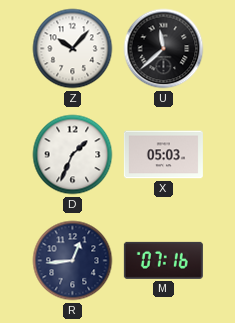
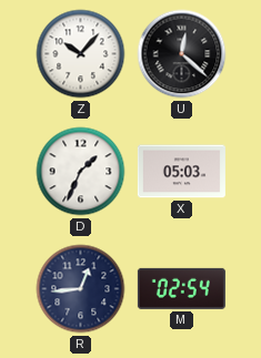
U: 11:38 -> 12:22 (182, 54)
M: 07:16 -> 02:54 (181, 288)
